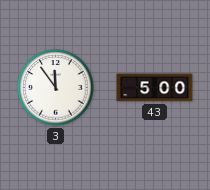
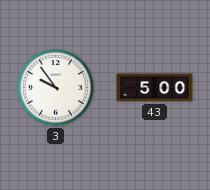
3: 11:54 -> 9:54 (56, 88)
